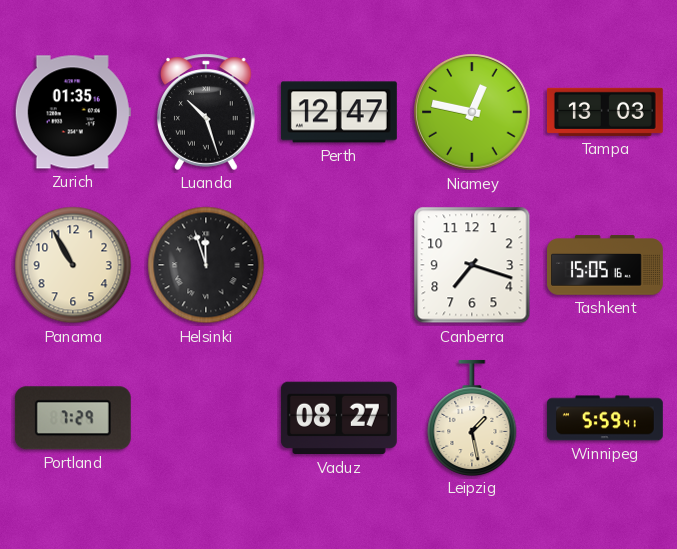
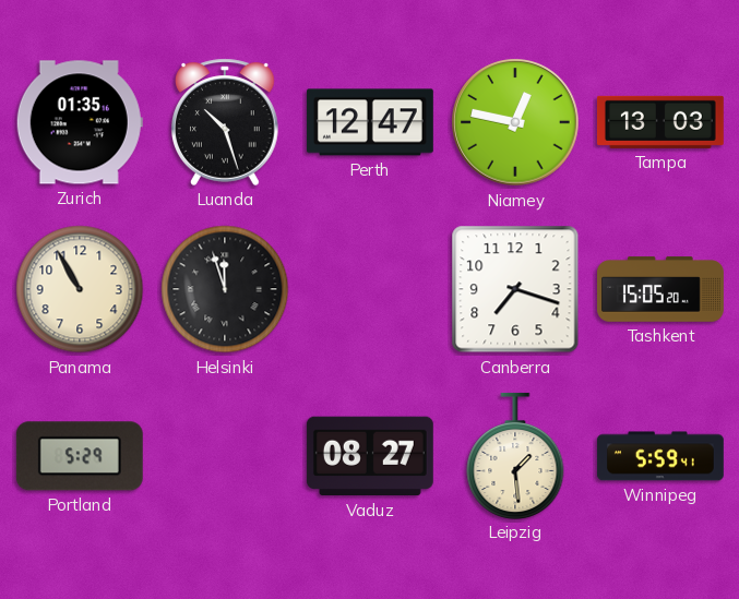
Tashkent: 15:05:16 -> 15:05:20 (661, 289)
Portland: 7:29 -> 5:29 (80, 456)
Leipzig: 1:28 -> 1:29 (515, 455)
